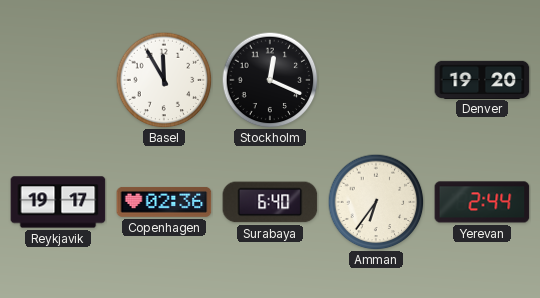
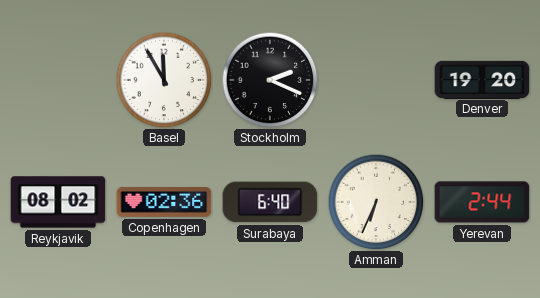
Stockholm: 12:19 -> 2:19 (270, 80)
Reykjavik: 19:17 -> 08:02 (58, 202)
Amman: 6:36 -> 6:34 (376, 202)
